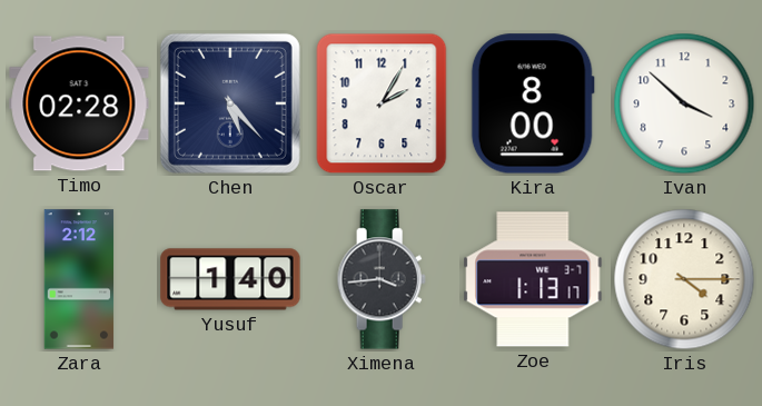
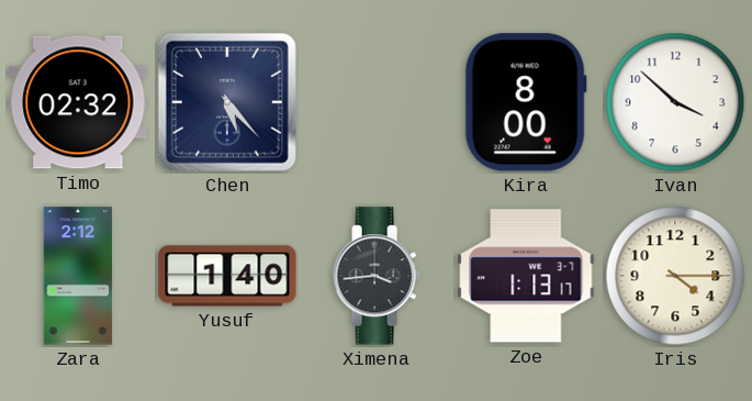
Timo: 02:28 -> 02:32 (78, 102)
Oscar: 2:05 -> none (382, 103)
